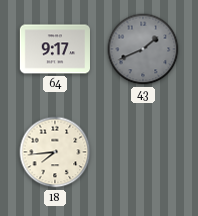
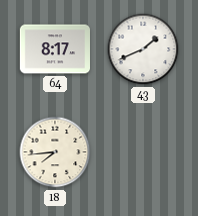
64: 9:17 -> 8:17 (54, 49)
43 dial: grey -> white (143, 49)
